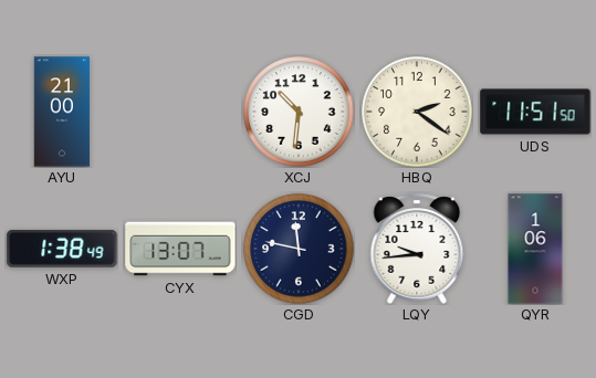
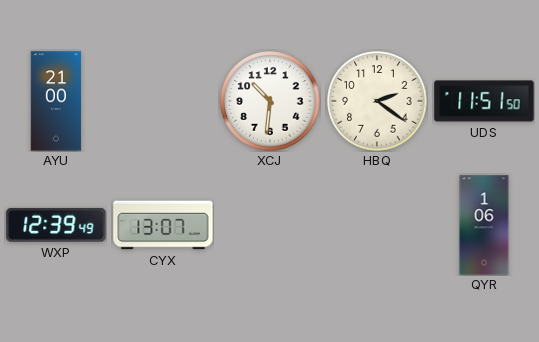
WXP: 1:38 -> 12:39 (56, 225)
CGD: 11:47 -> none (299, 249)
LQY: 9:44 -> none (417, 249)
